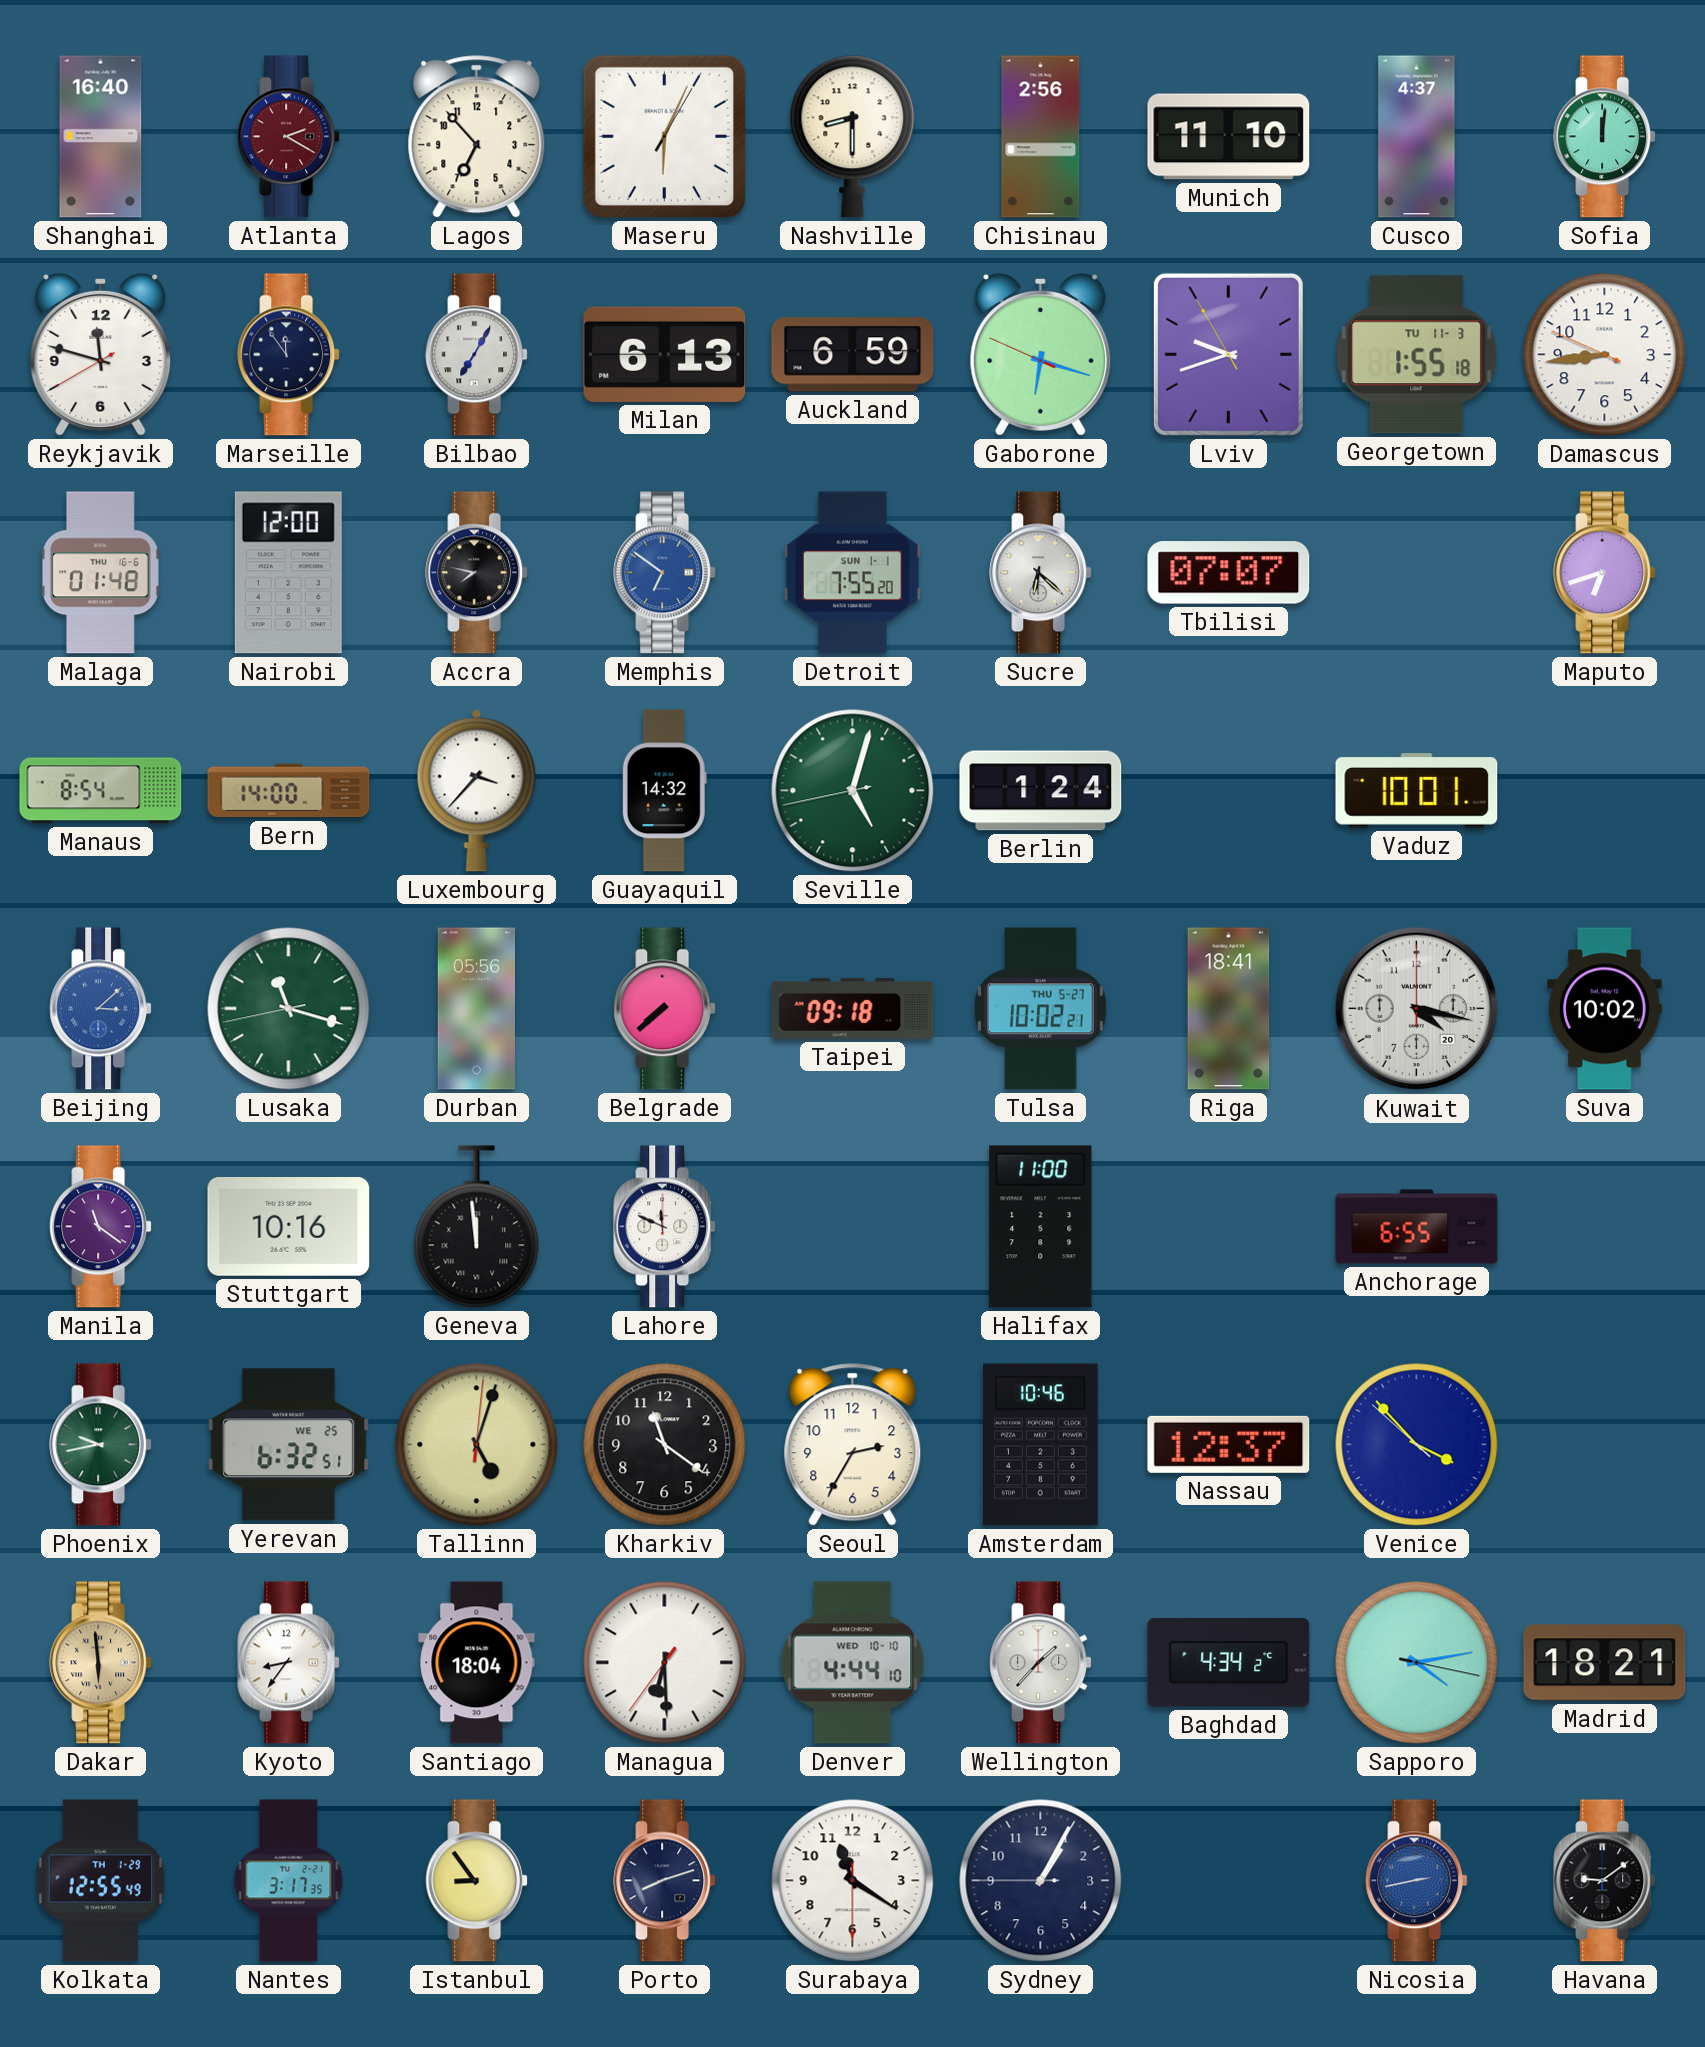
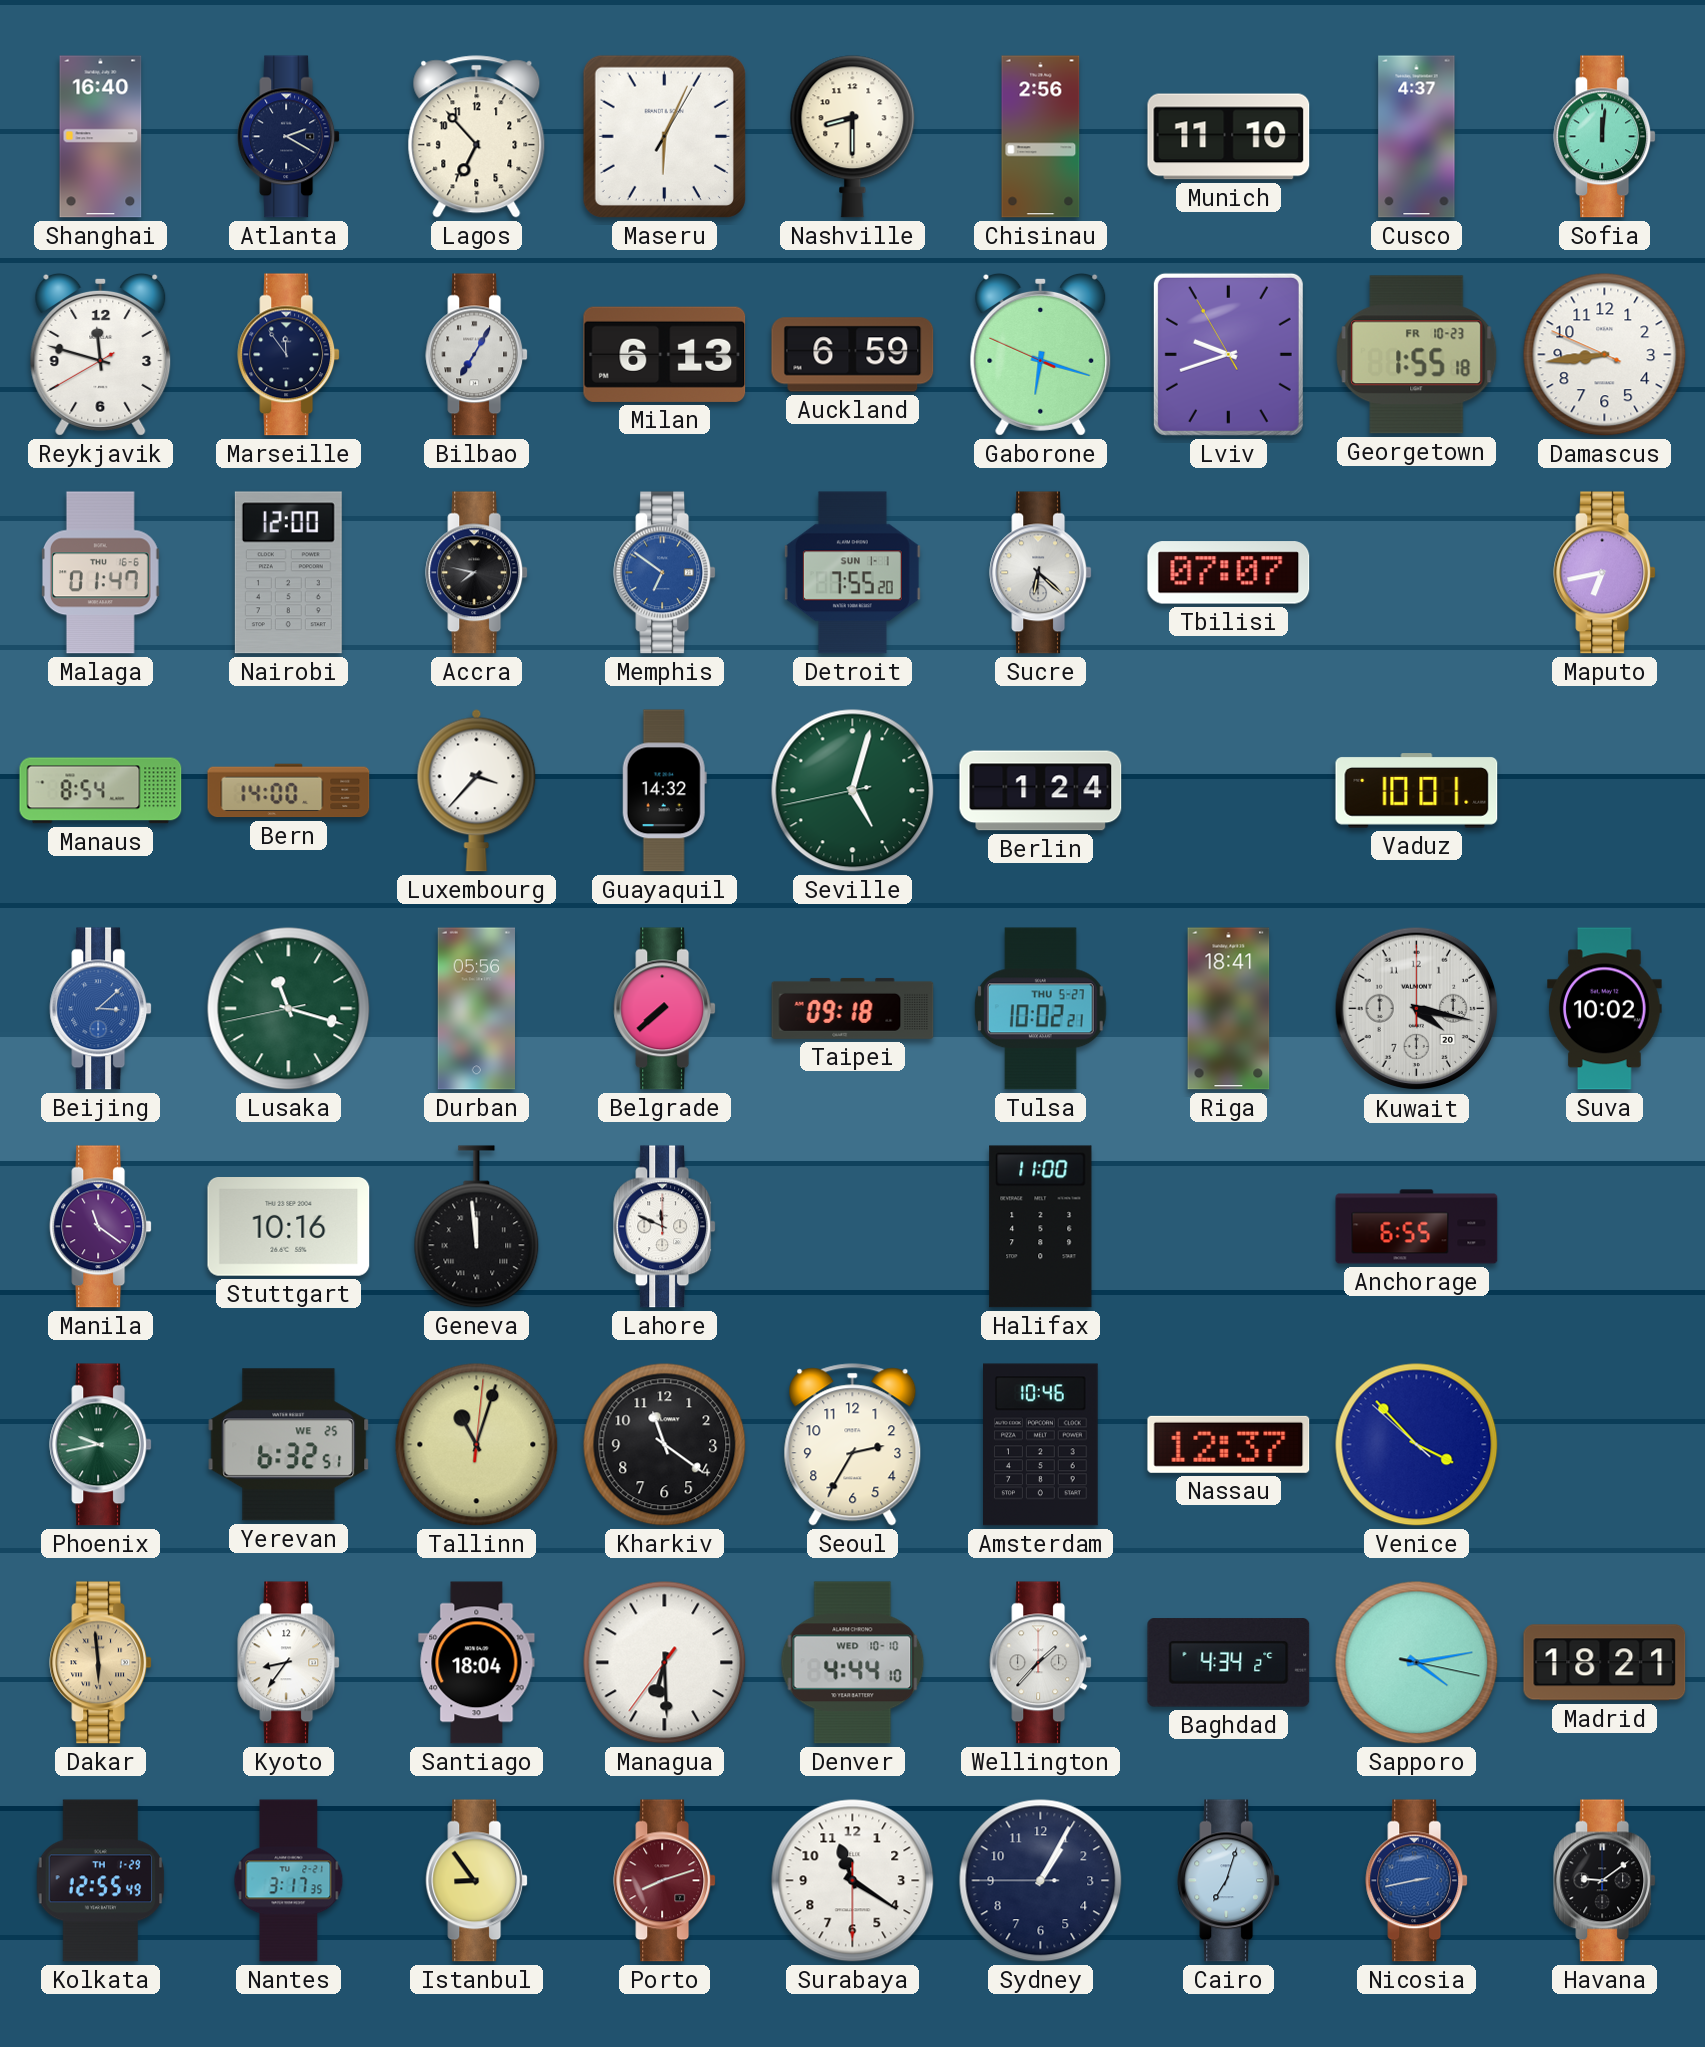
Atlanta dial: burgundy -> navy (289, 137)
Georgetown date: TU 11-3 -> FR 10-23 (1417, 355)
Malaga: 01:48 -> 01:47 (100, 573)
Maputo: 6:42 -> 6:43 (1605, 573)
Tallinn: 5:03 -> 11:03 (477, 1445)
Porto dial: navy -> burgundy (665, 1881)
Cairo: none -> 7:03 (1229, 1881)
